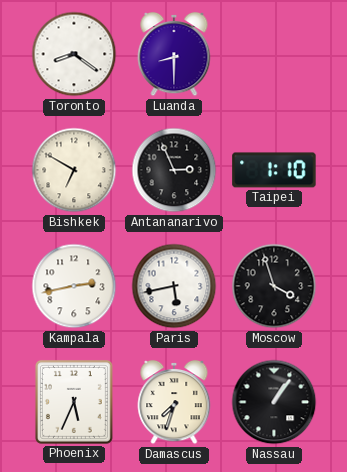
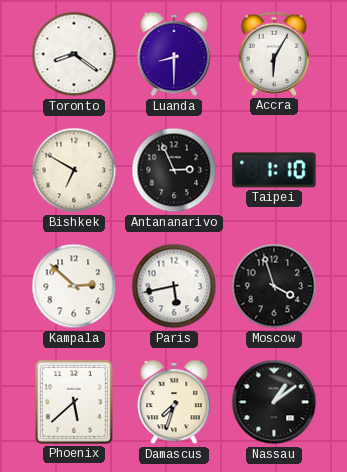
Accra: none -> 6:05 (274, 54)
Kampala: 2:43 -> 2:52 (74, 286)
Phoenix: 5:34 -> 5:38 (74, 402)
Nassau: 1:06 -> 1:09 (274, 402)
